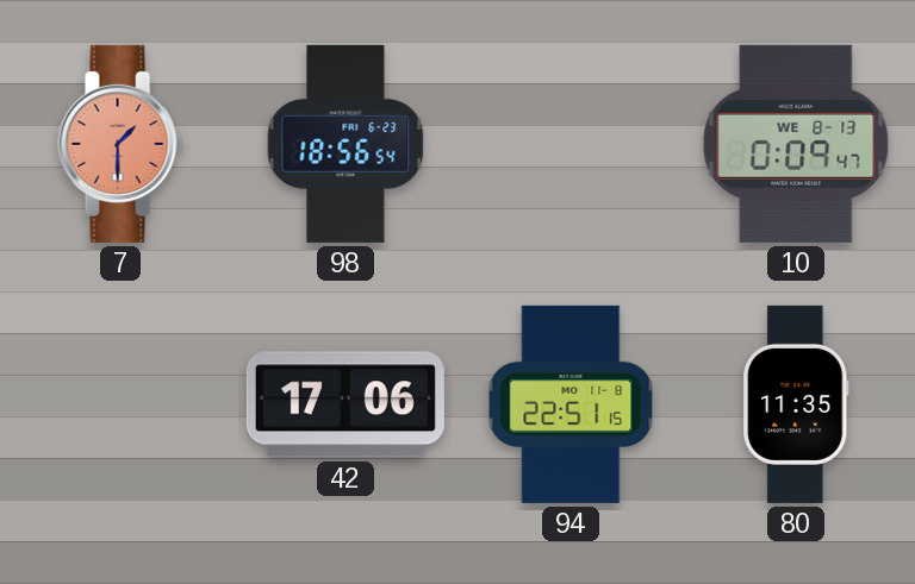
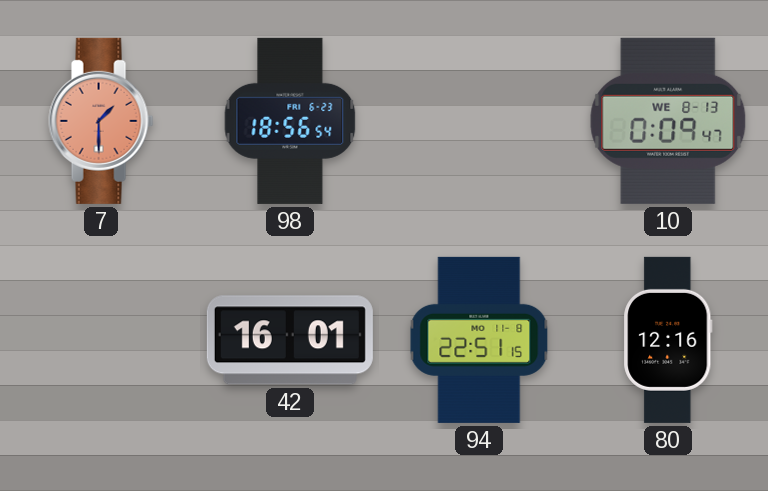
42: 17:06 -> 16:01 (290, 340)
80: 11:35 -> 12:16 (668, 340)
